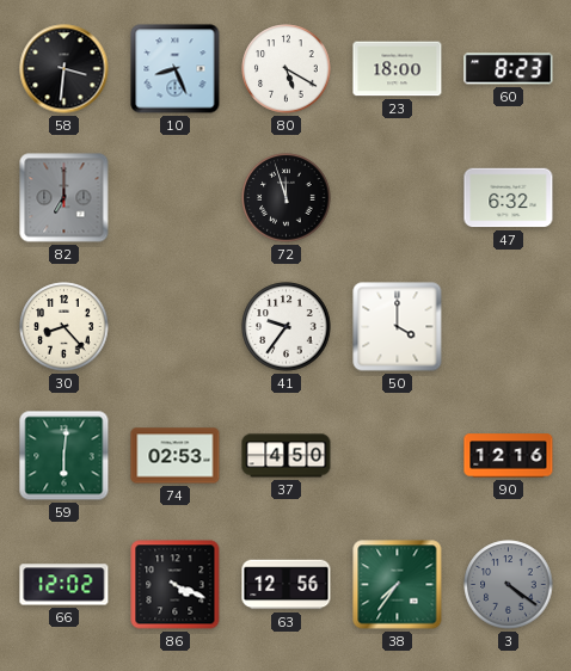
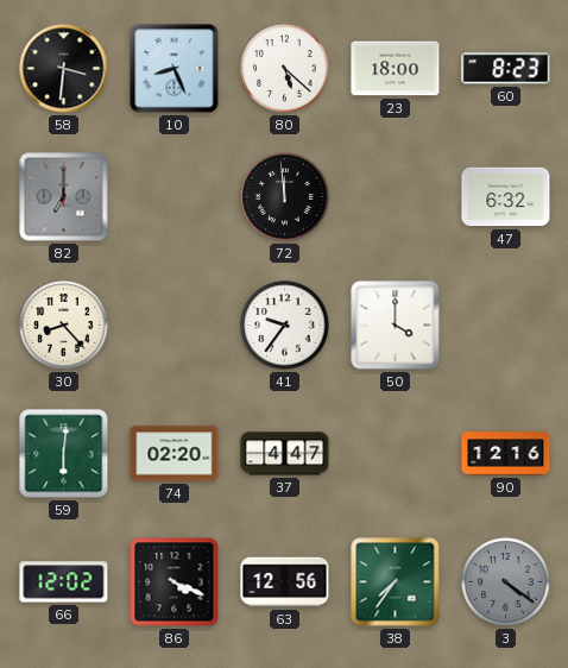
80: 5:20 -> 5:22 (285, 69)
72: 11:57 -> 11:59 (285, 197)
74: 02:53 -> 02:20 (175, 454)
37: 4:50 -> 4:47 (285, 454)
